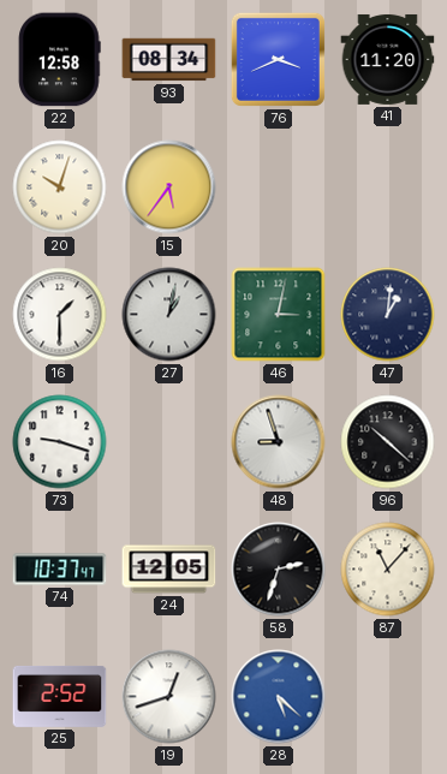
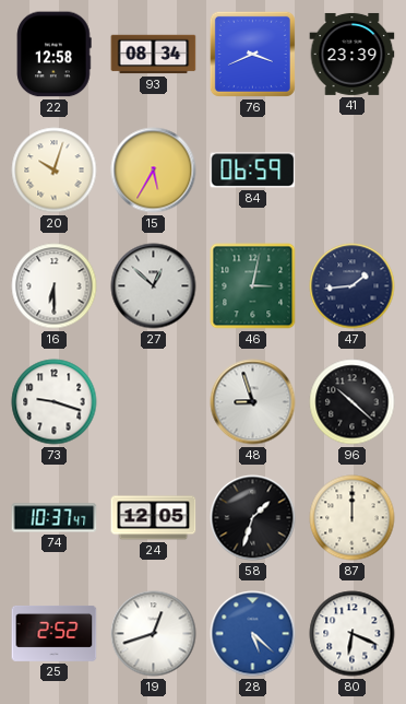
41: 11:20 -> 23:39 (353, 54)
15: 5:36 -> 5:35 (154, 171)
84: none -> 06:59 (253, 171)
16: 1:30 -> 6:30 (55, 286)
27: 1:02 -> 12:52 (154, 286)
47: 1:01 -> 1:44 (353, 286)
58: 2:33 -> 1:33 (253, 518)
87: 11:07 -> 12:00 (353, 518)
80: none -> 6:19 (353, 634)
